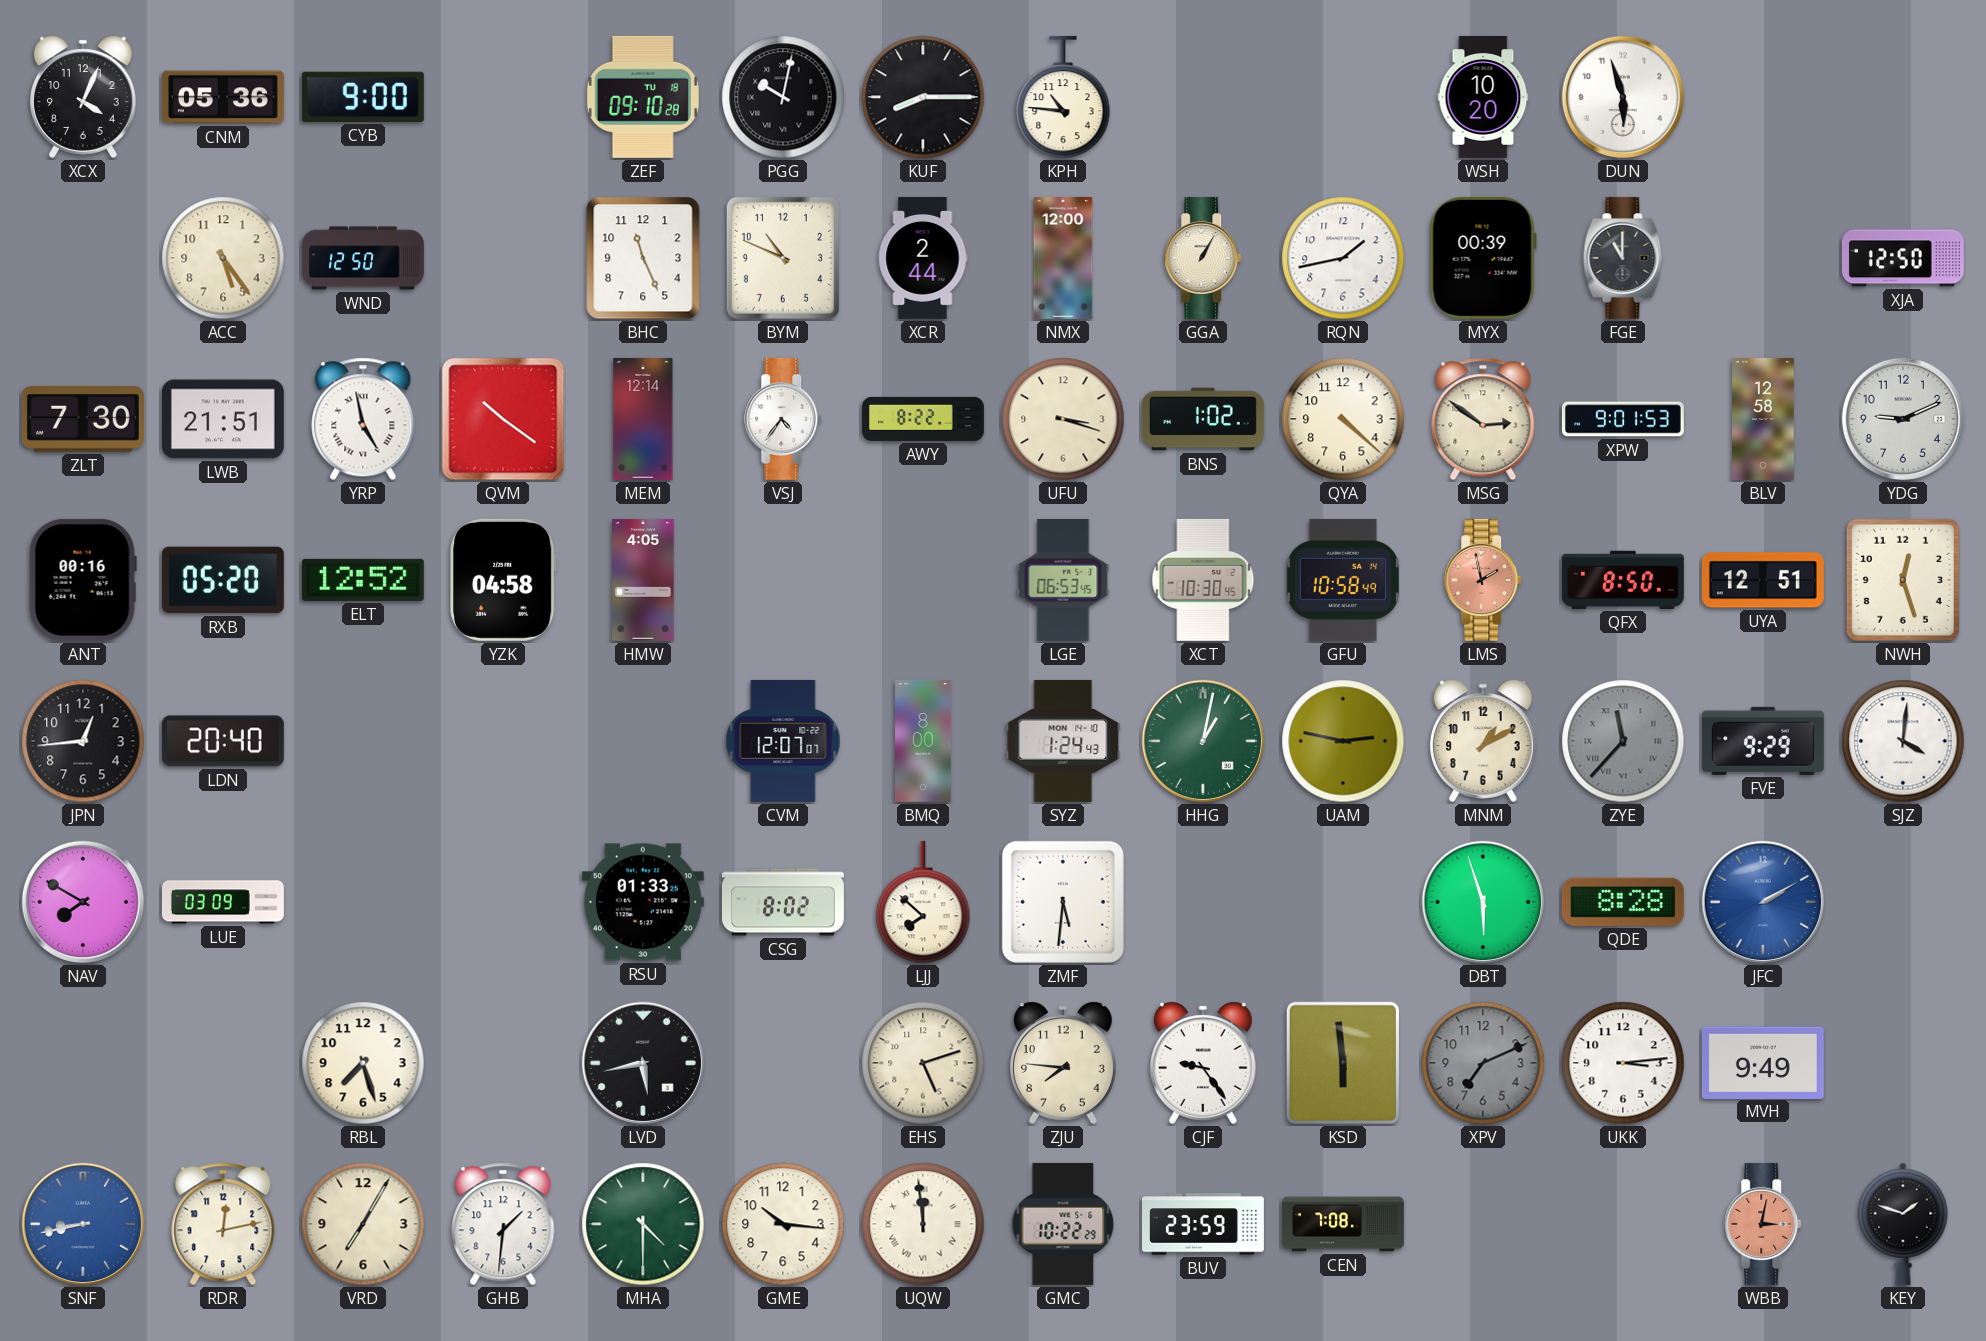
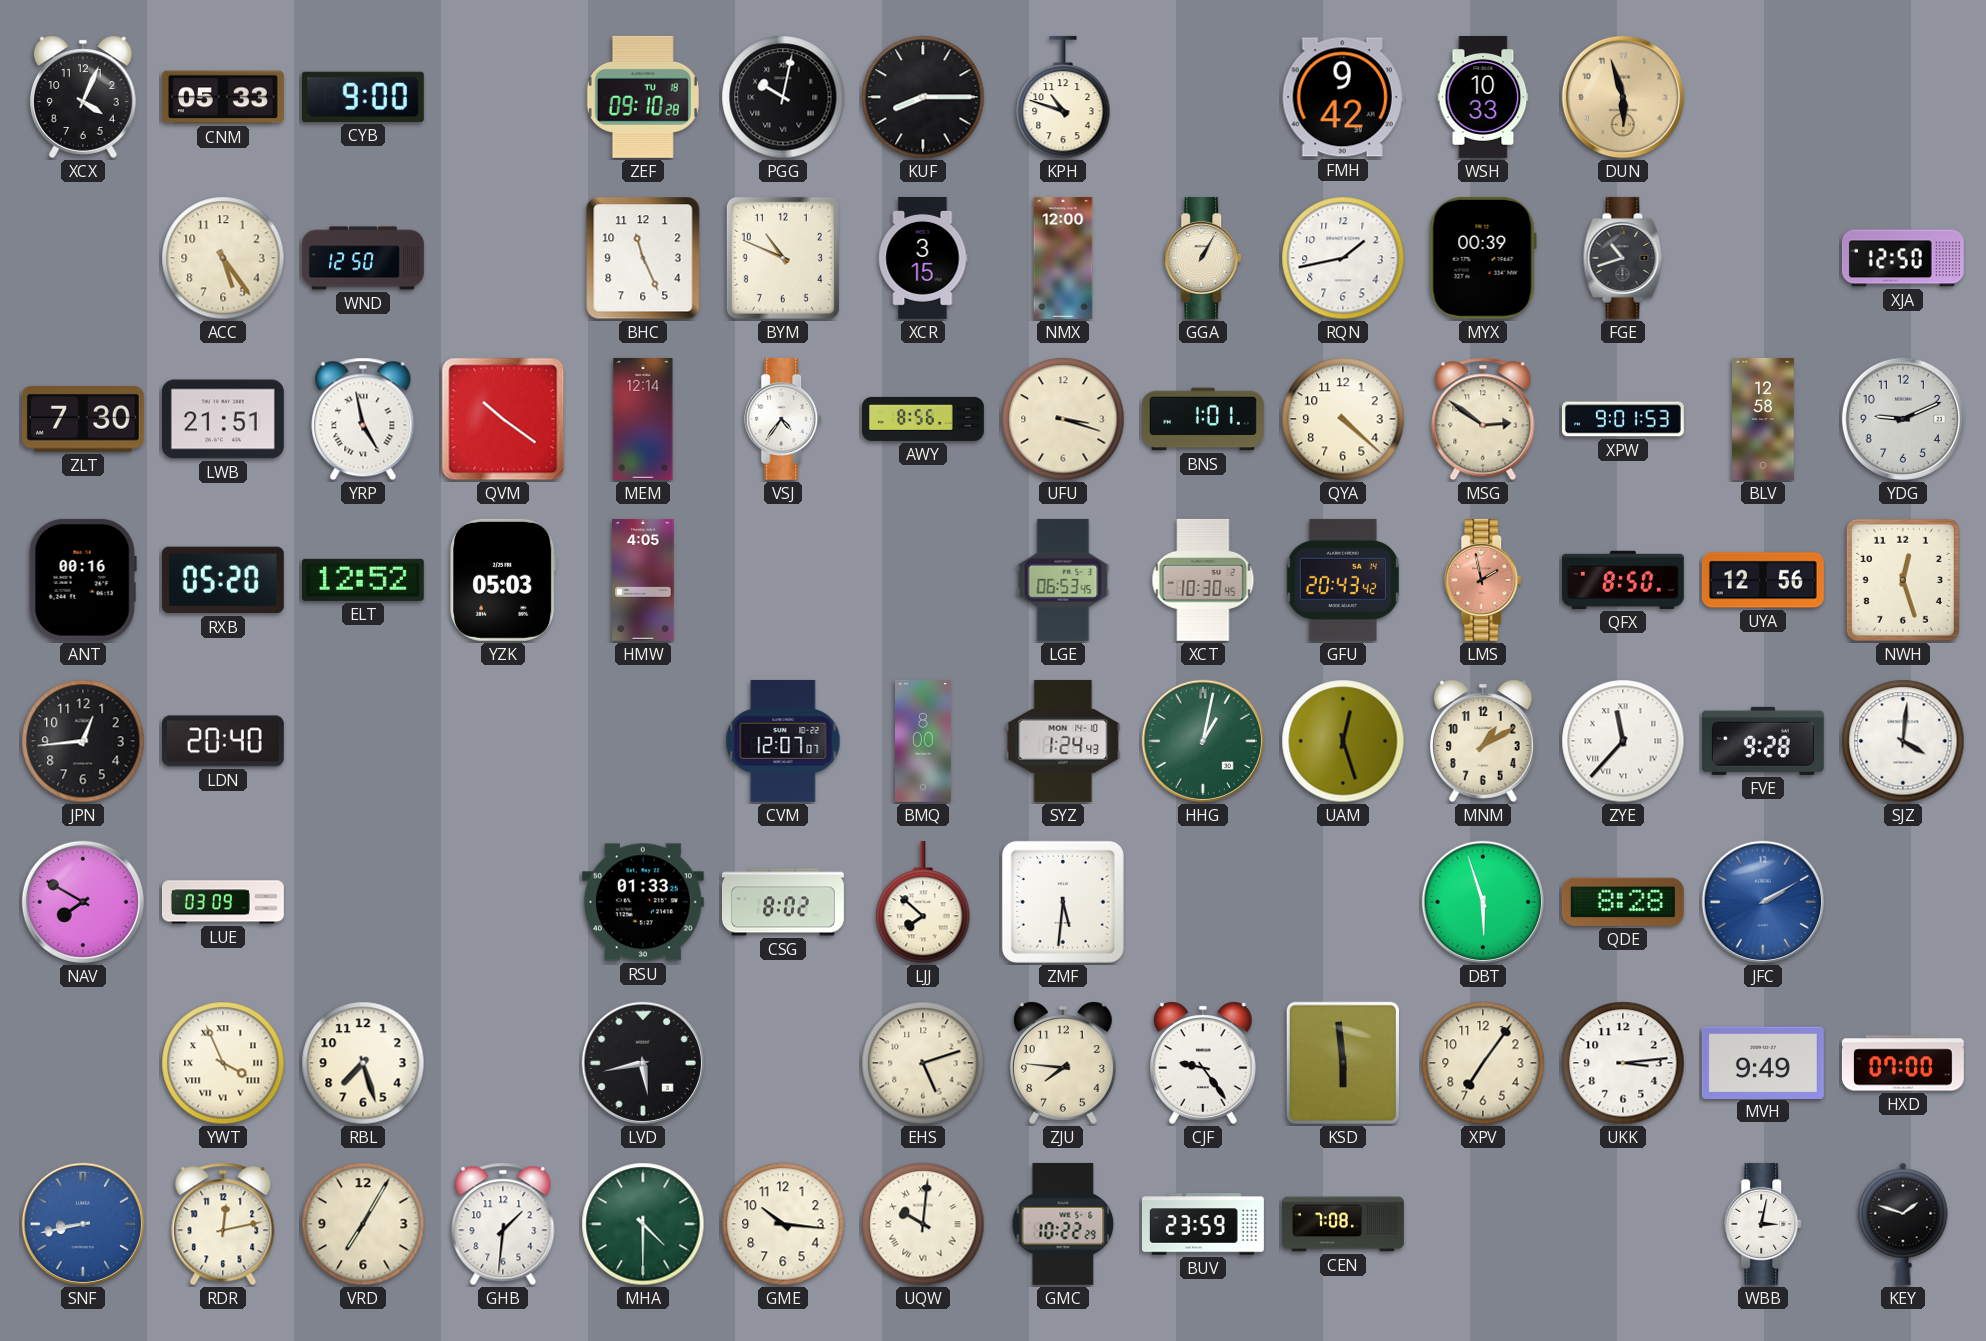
CNM: 05:36 -> 05:33 (223, 97)
KPH: 10:46 -> 10:48 (1063, 97)
FMH: none -> 9:42 (1343, 97)
WSH: 10:20 -> 10:33 (1483, 97)
DUN dial: white -> champagne (1623, 97)
XCR: 2:44 -> 3:15 (923, 258)
FGE: 11:00 -> 10:42 (1623, 258)
AWY: 8:22 -> 8:56 (924, 419)
BNS: 1:02 -> 1:01 (1203, 419)
YZK: 04:58 -> 05:03 (504, 580)
GFU: 10:58 -> 20:43 (1343, 580)
UYA: 12:51 -> 12:56 (1763, 580)
UAM: 2:47 -> 12:27 (1343, 741)
ZYE dial: grey -> white (1623, 741)
FVE: 9:29 -> 9:28 (1763, 741)
YWT: none -> 3:56 (223, 1063)
XPV: 7:11 -> 7:06 (1483, 1063)
XPV dial: grey -> cream (1483, 1063)
HXD: none -> 07:00 (1903, 1063)
UQW: 11:59 -> 10:01 (923, 1224)
WBB dial: salmon -> white (1764, 1224)
